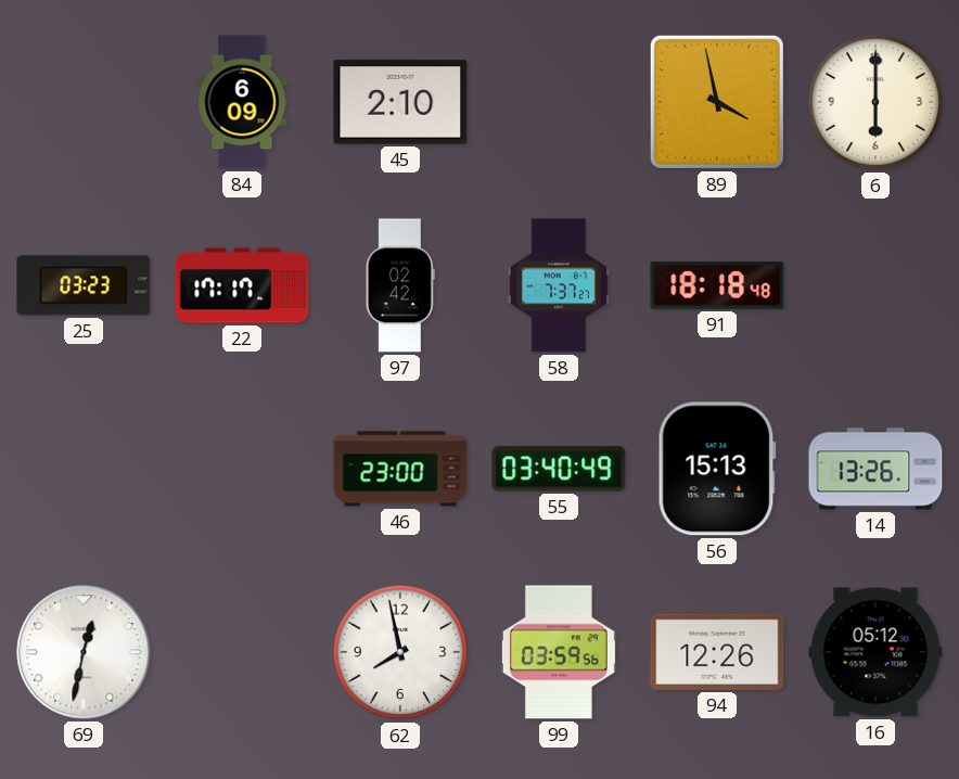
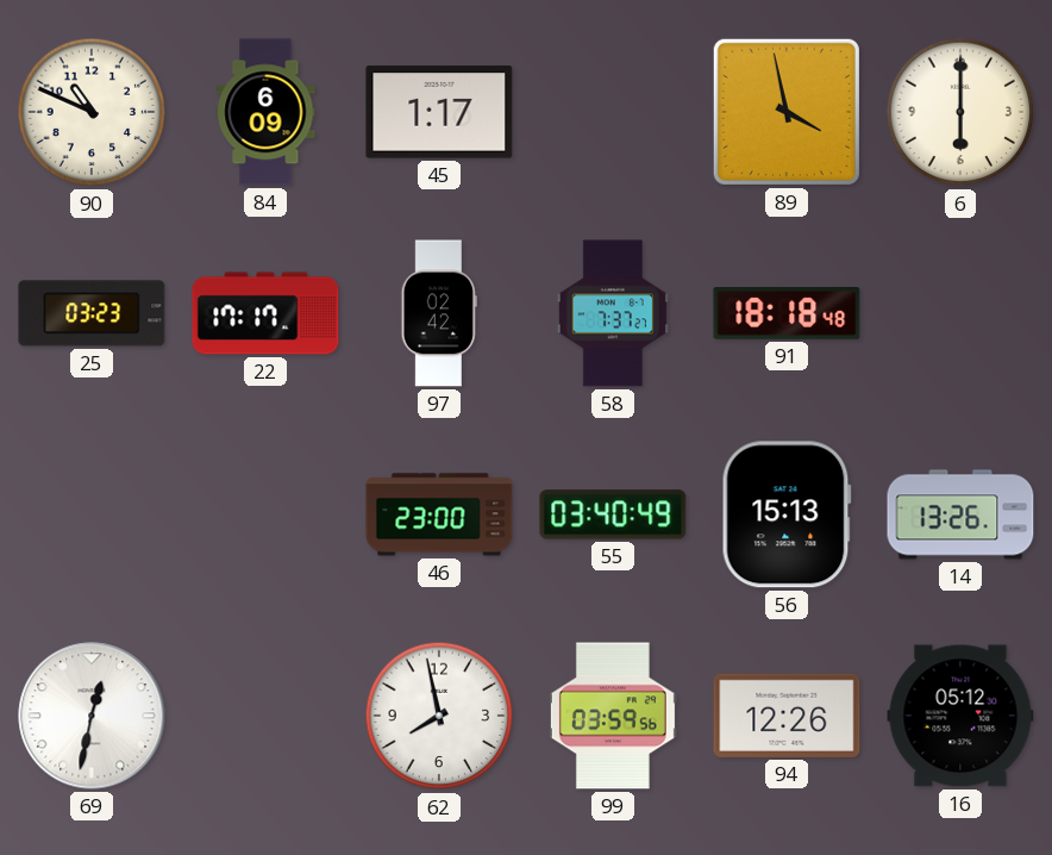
90: none -> 10:49 (92, 112)
45: 2:10 -> 1:17 (439, 112)
